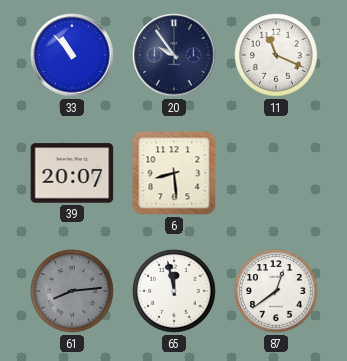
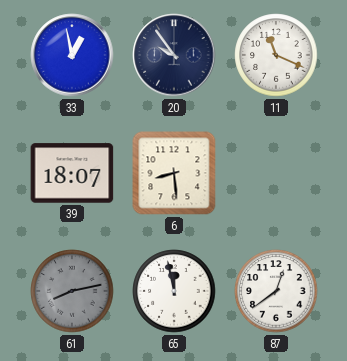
33: 10:53 -> 12:58 (72, 55)
39: 20:07 -> 18:07 (72, 173)
61: 8:14 -> 8:13 (72, 291)
